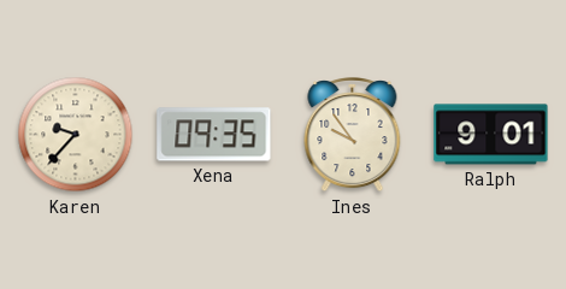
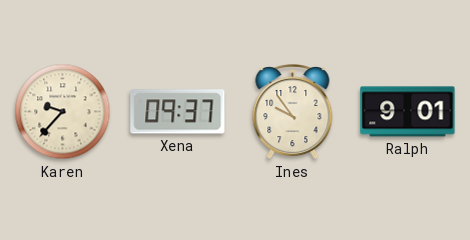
Xena: 09:35 -> 09:37 (178, 112)
